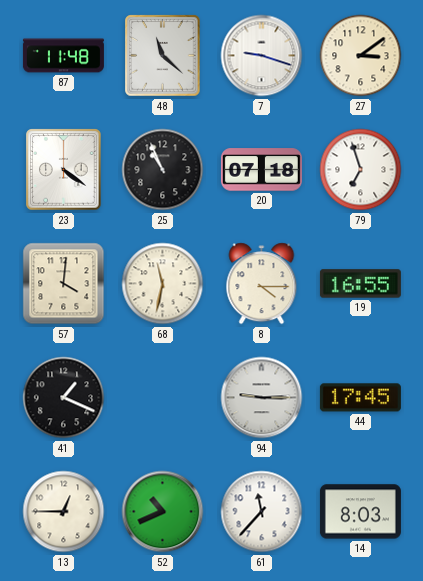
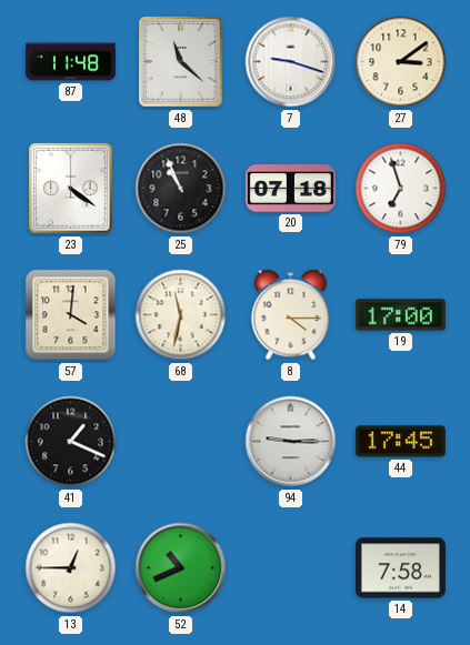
19: 16:55 -> 17:00 (400, 315)
61: 11:37 -> none (262, 512)
14: 8:03 -> 7:58 (400, 568)
